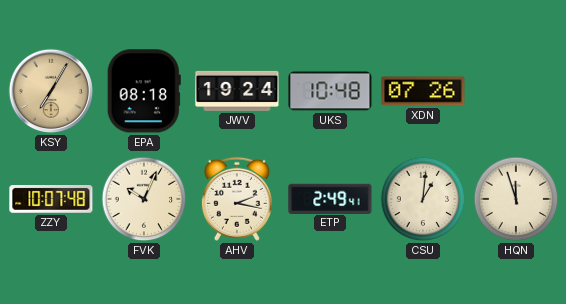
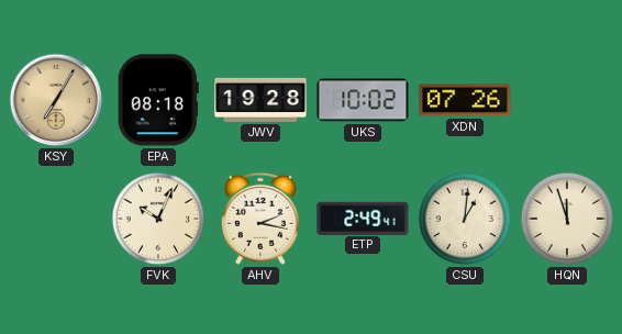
JWV: 19:24 -> 19:28 (260, 100)
UKS: 10:48 -> 10:02 (363, 100)
ZZY: 10:07 -> none (51, 200)
